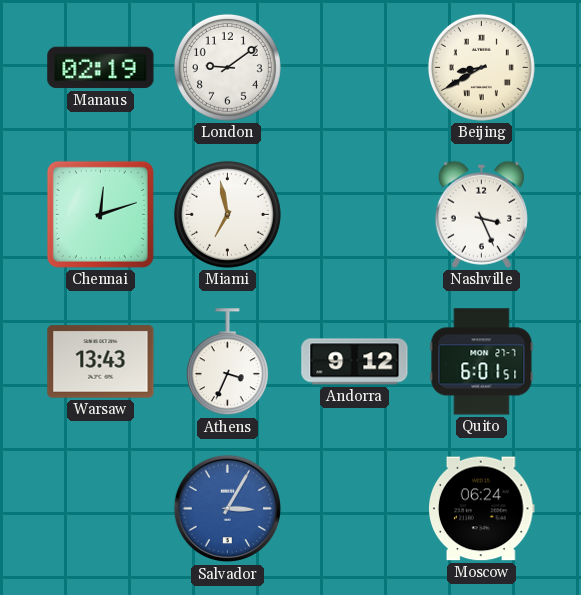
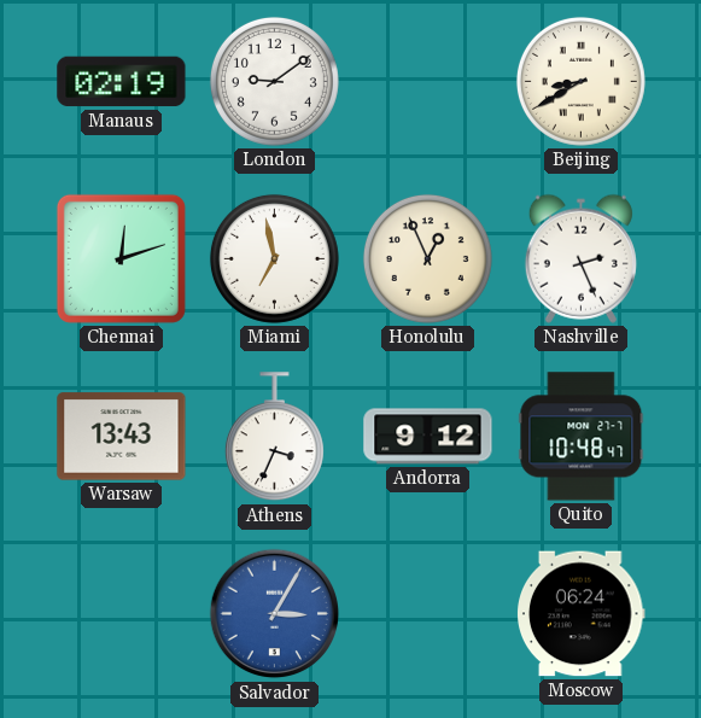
Honolulu: none -> 12:56 (427, 258)
Nashville: 3:26 -> 2:26 (580, 258)
Quito: 6:01 -> 10:48 (582, 437)
